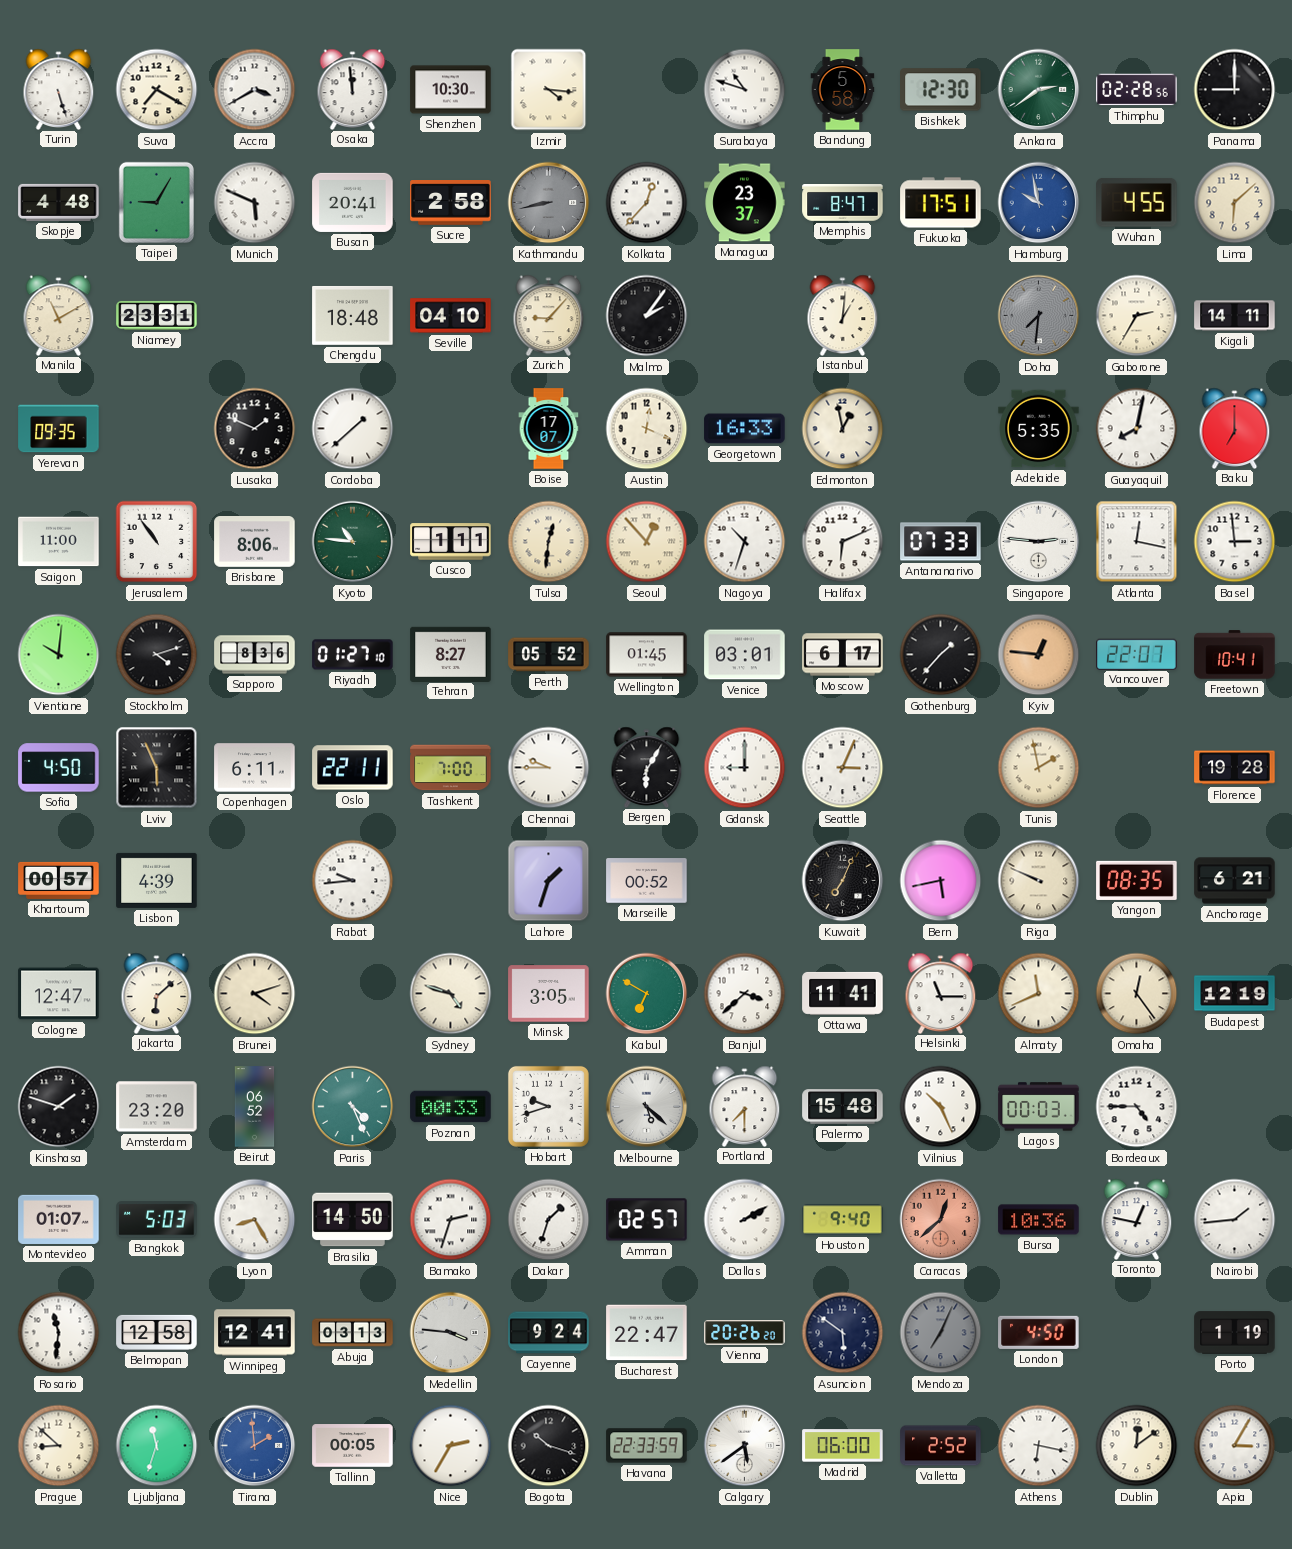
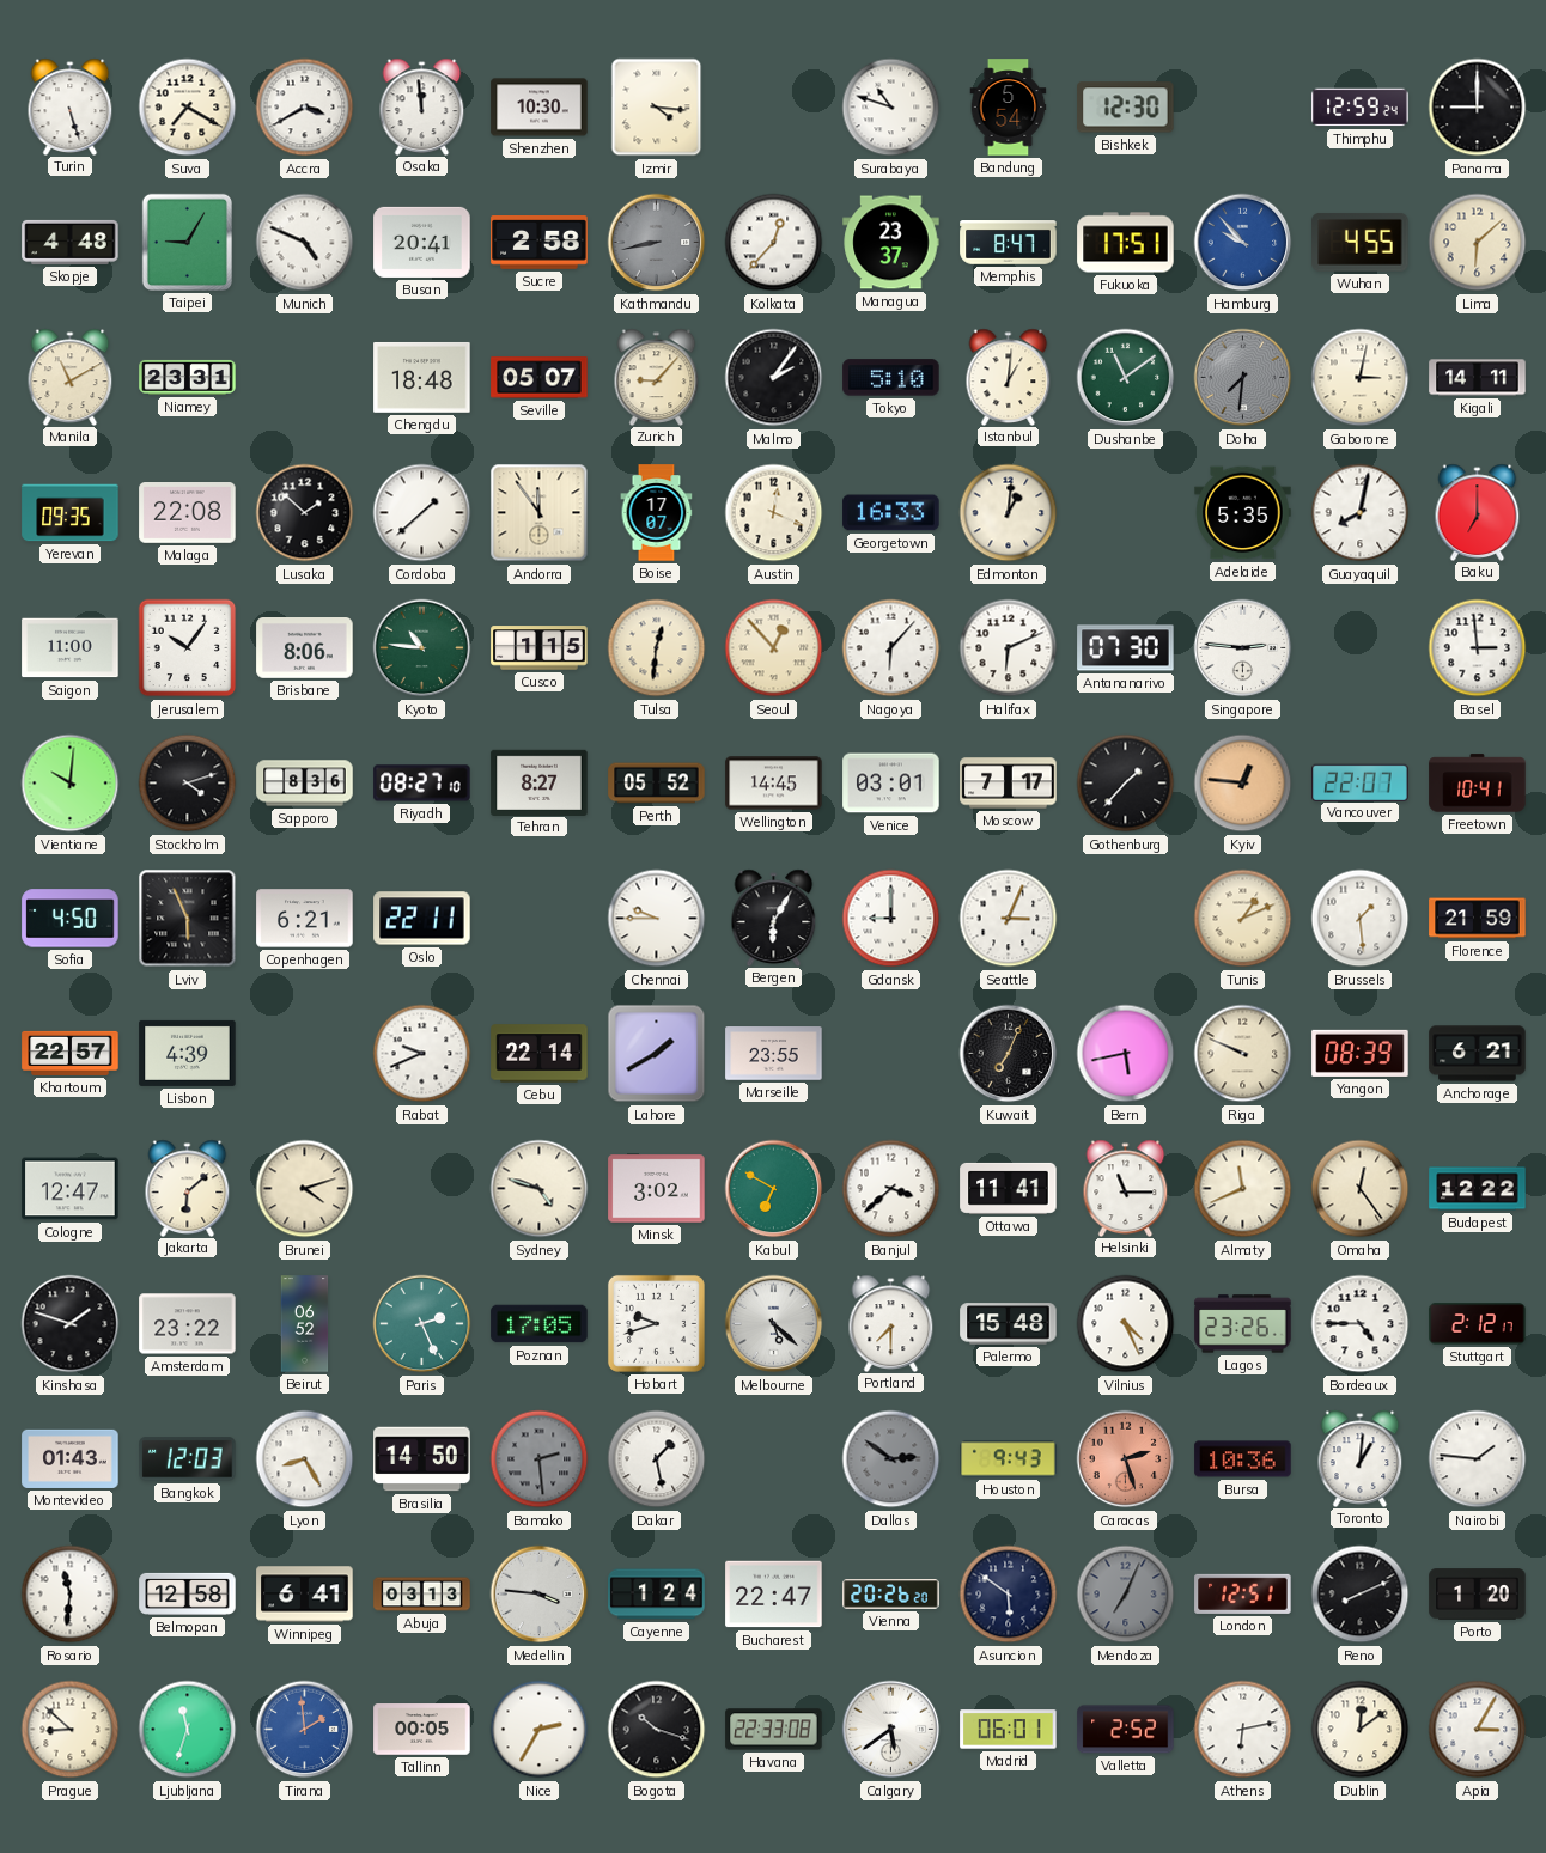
Bandung: 5:58 -> 5:54 (1009, 108)
Ankara: 2:39 -> none (1039, 90)
Thimphu: 02:28 -> 12:59 (1361, 108)
Munich: 5:49 -> 4:49 (305, 243)
Hamburg: 9:58 -> 9:53 (1243, 243)
Seville: 04:10 -> 05:07 (540, 378)
Tokyo: none -> 5:10 (891, 378)
Dushanbe: none -> 11:09 (1126, 378)
Gaborone: 2:35 -> 3:02 (1361, 378)
Malaga: none -> 22:08 (188, 513)
Lusaka: 1:49 -> 1:52 (305, 513)
Andorra: none -> 11:54 (540, 513)
Edmonton: 12:58 -> 1:01 (1009, 513)
Jerusalem: 10:54 -> 10:06 (188, 648)
Cusco: 1:11 -> 1:15 (540, 648)
Nagoya: 10:33 -> 6:07 (891, 648)
Antananarivo: 07:33 -> 07:30 (1126, 648)
Atlanta: 12:17 -> none (1137, 542)
Riyadh: 01:27 -> 08:27 (422, 784)
Wellington: 01:45 -> 14:45 (774, 784)
Moscow: 6:17 -> 7:17 (1009, 784)
Copenhagen: 6:11 -> 6:21 (305, 919)
Tashkent: 7:00 -> none (451, 768)
Tunis: 1:58 -> 1:11 (1243, 919)
Brussels: none -> 1:29 (1361, 919)
Florence: 19:28 -> 21:59 (1478, 919)
Khartoum: 00:57 -> 22:57 (71, 1053)
Rabat: 9:44 -> 9:41 (422, 1054)
Cebu: none -> 22:14 (540, 1054)
Lahore: 1:33 -> 1:40 (657, 1054)
Marseille: 00:52 -> 23:55 (774, 1054)
Yangon: 08:35 -> 08:39 (1361, 1053)
Minsk: 3:05 -> 3:02 (657, 1189)
Budapest: 12:19 -> 12:22 (1478, 1189)
Amsterdam: 23:20 -> 23:22 (188, 1324)
Paris: 4:26 -> 2:26 (422, 1324)
Poznan: 00:33 -> 17:05 (540, 1324)
Vilnius: 10:26 -> 4:26 (1126, 1324)
Lagos: 00:03 -> 23:26 (1243, 1324)
Stuttgart: none -> 2:12 (1478, 1324)
Montevideo: 01:07 -> 01:43 (71, 1458)
Bangkok: 5:03 -> 12:03 (188, 1459)
Bamako: 2:33 -> 2:29 (540, 1459)
Bamako dial: white -> grey (540, 1459)
Dakar: 1:33 -> 1:28 (657, 1459)
Amman: 02:57 -> none (647, 1220)
Dallas: 2:10 -> 2:51 (891, 1459)
Dallas dial: white -> grey (891, 1459)
Houston: 9:40 -> 9:43 (1009, 1459)
Caracas: 12:38 -> 2:27 (1126, 1459)
Toronto: 12:47 -> 1:01 (1361, 1458)
Nairobi: 1:44 -> 1:46 (1478, 1459)
Winnipeg: 12:41 -> 6:41 (305, 1595)
Cayenne: 9:24 -> 1:24 (657, 1595)
London: 4:50 -> 12:51 (1243, 1593)
Reno: none -> 8:11 (1361, 1595)
Porto: 1:19 -> 1:20 (1478, 1595)
Havana: 22:33:59 -> 22:33:08 (774, 1730)
Madrid: 06:00 -> 06:01 (1009, 1730)
Athens: 6:17 -> 6:13 (1243, 1730)
